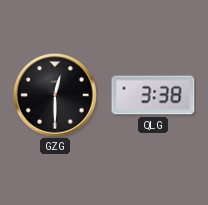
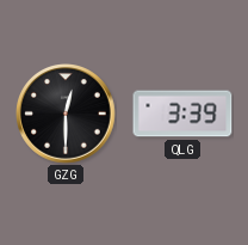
QLG: 3:38 -> 3:39 (182, 114)
